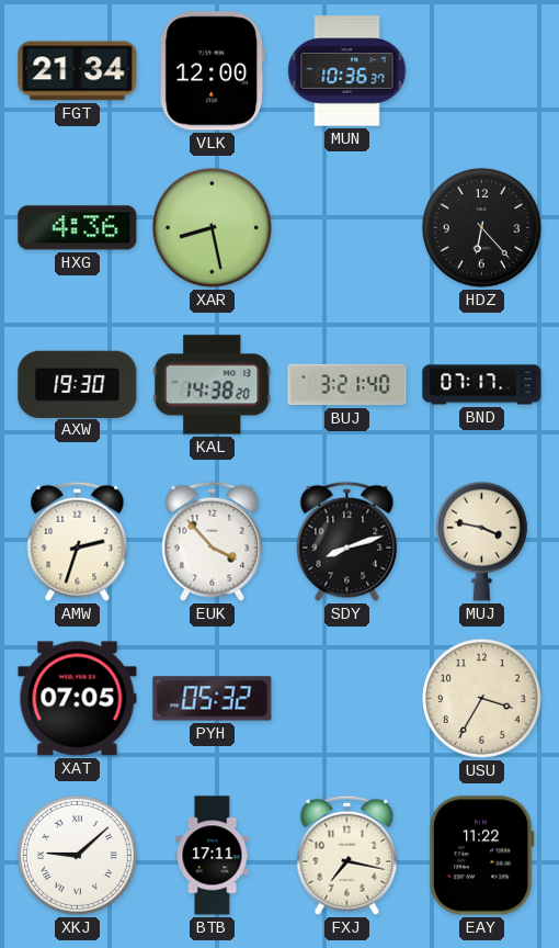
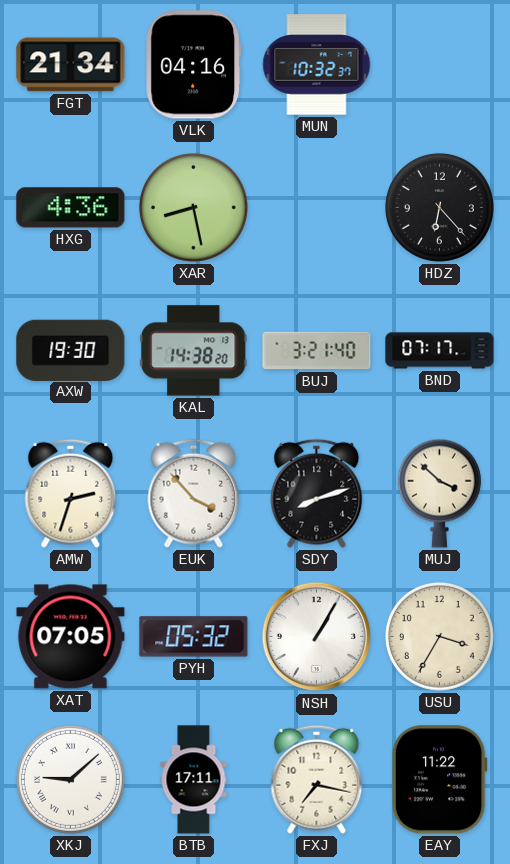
VLK: 12:00 -> 04:16 (194, 65)
MUN: 10:36 -> 10:32 (317, 65)
MUJ: 3:47 -> 3:52 (439, 493)
NSH: none -> 1:05 (317, 637)
